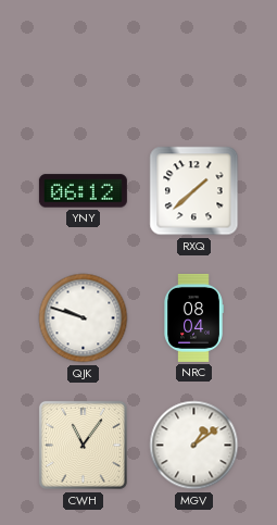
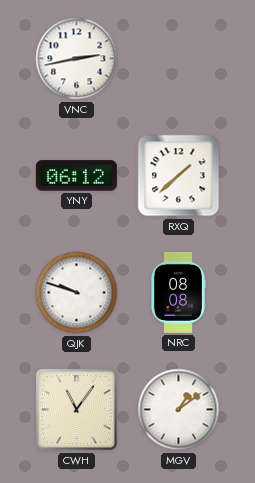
VNC: none -> 2:43 (77, 59)
NRC: 08:04 -> 08:08 (178, 292)
